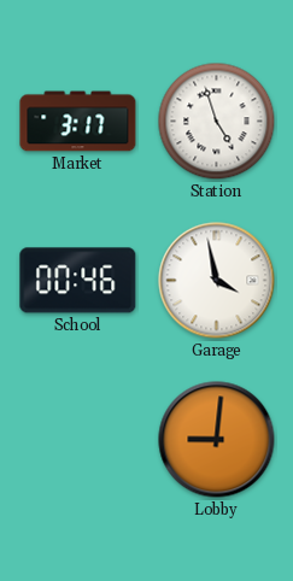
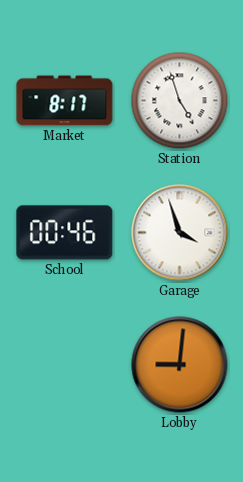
Market: 3:17 -> 8:17 (65, 101)
Garage: 3:58 -> 3:57 (180, 233)
